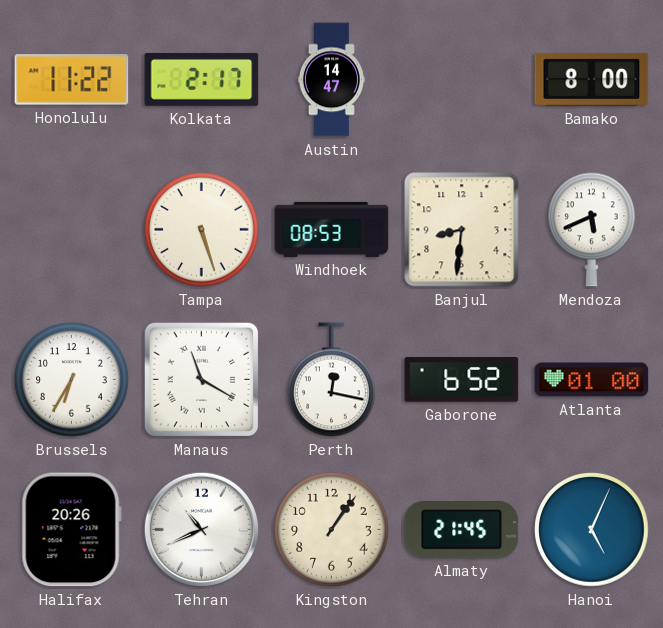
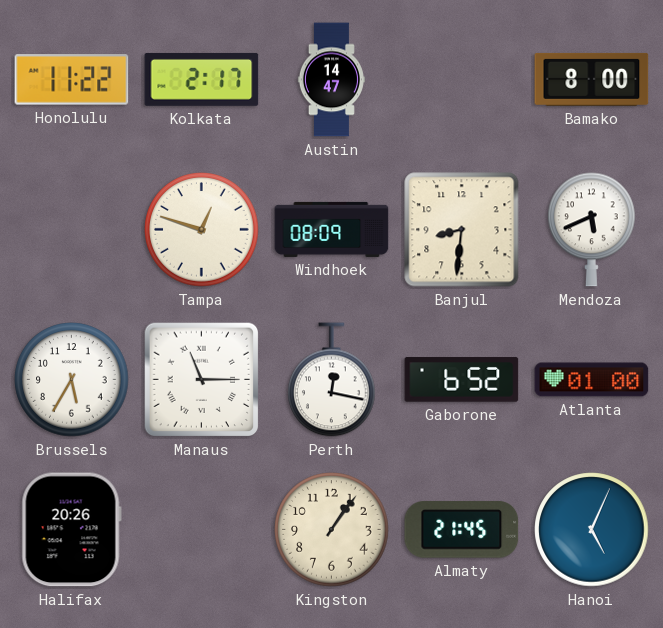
Tampa: 5:27 -> 12:48 (202, 230)
Windhoek: 08:53 -> 08:09 (332, 229)
Brussels: 6:35 -> 5:35 (72, 380)
Manaus: 11:20 -> 11:15 (202, 380)
Tehran: 10:41 -> none (201, 529)
